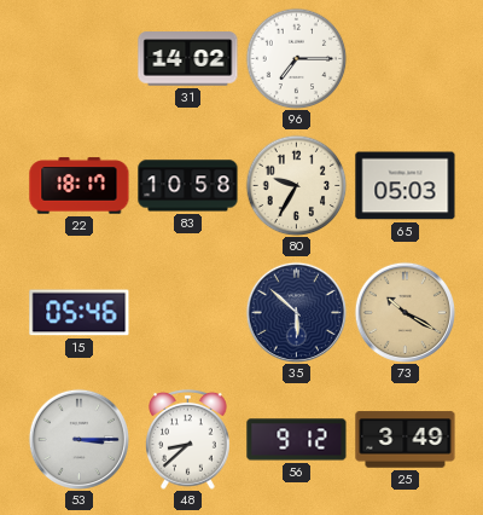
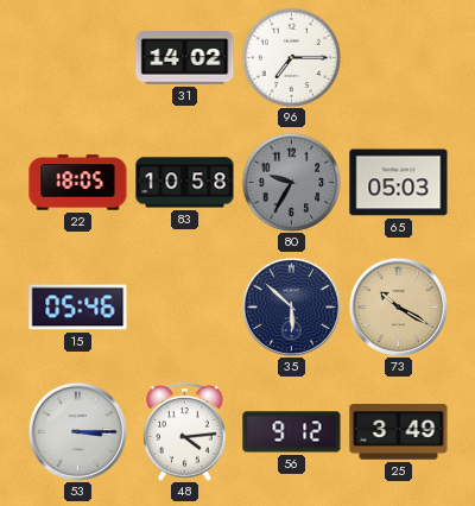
22: 18:17 -> 18:05 (78, 183)
80 dial: cream -> grey (291, 182)
48: 8:38 -> 4:14 (185, 431)
